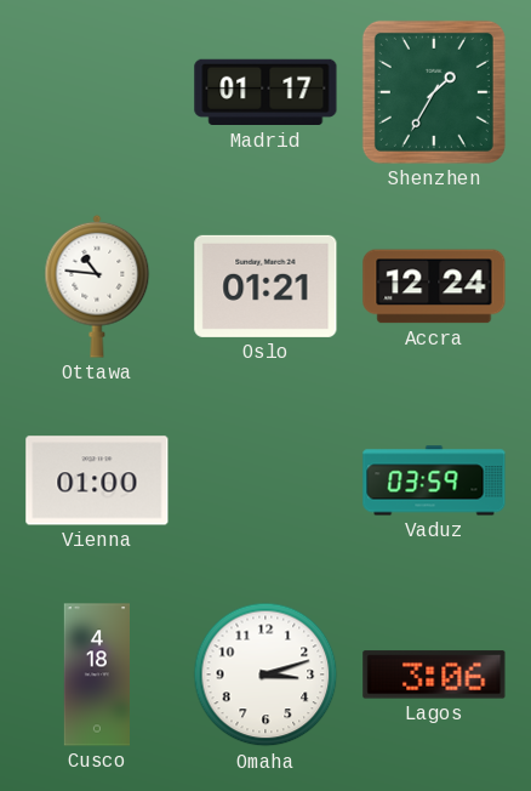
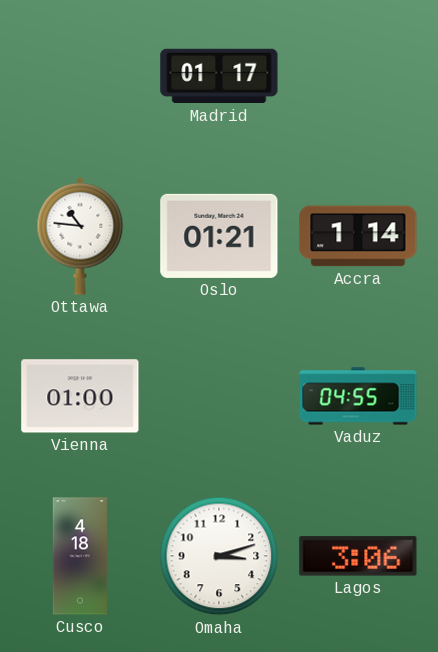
Shenzhen: 1:35 -> none (434, 92)
Accra: 12:24 -> 1:14 (358, 236)
Vaduz: 03:59 -> 04:55 (358, 396)
